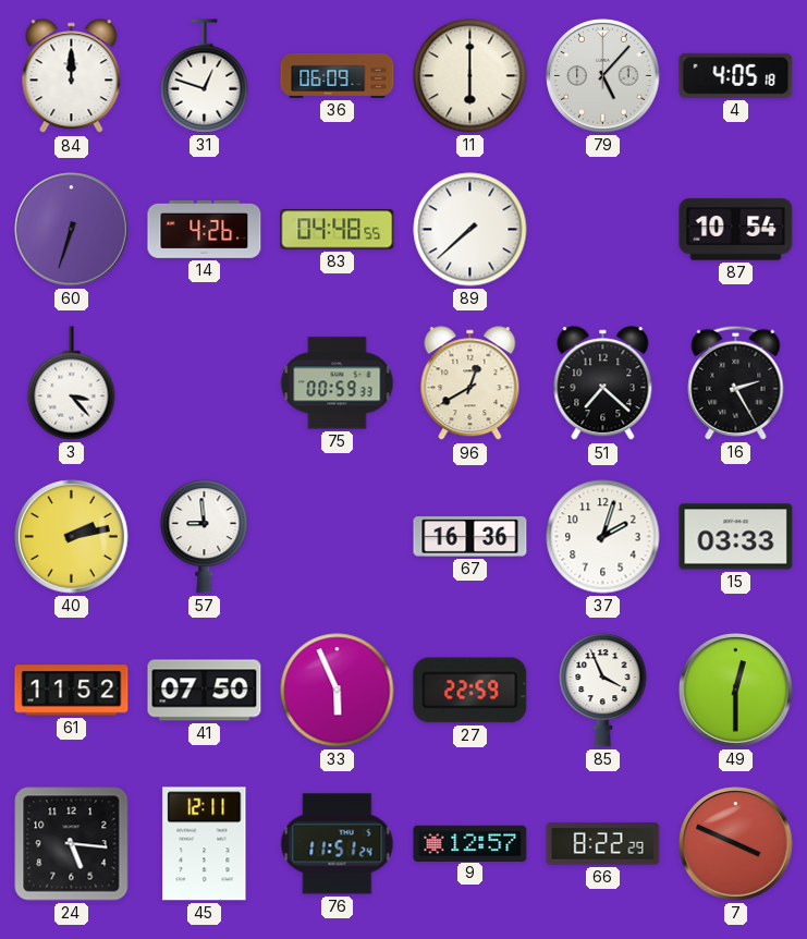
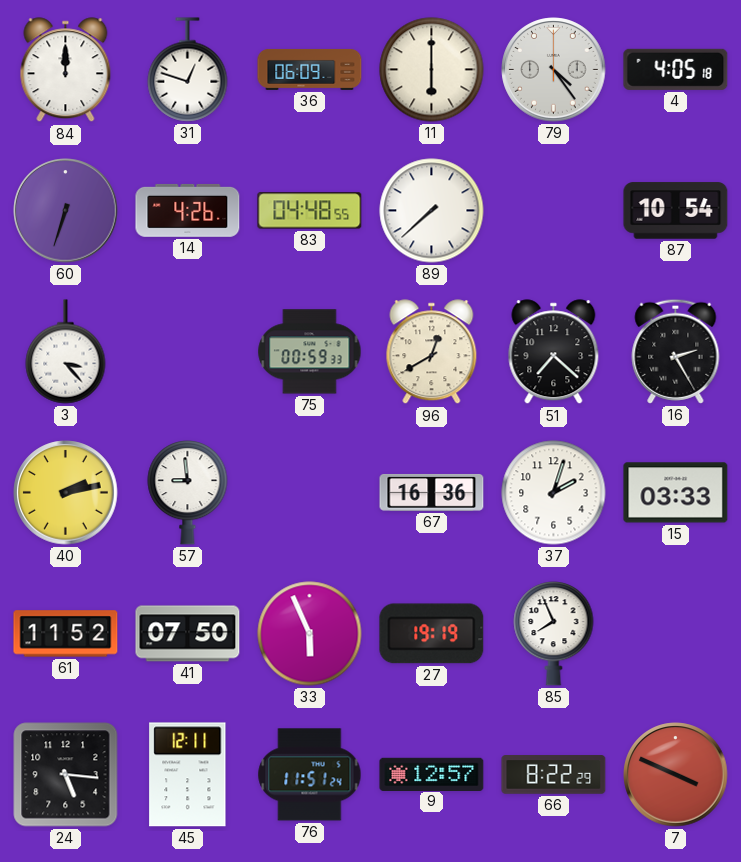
79: 5:07 -> 4:24 (554, 70)
27: 22:59 -> 19:19 (432, 634)
85: 3:56 -> 7:56 (554, 634)
49: 12:30 -> none (736, 691)
